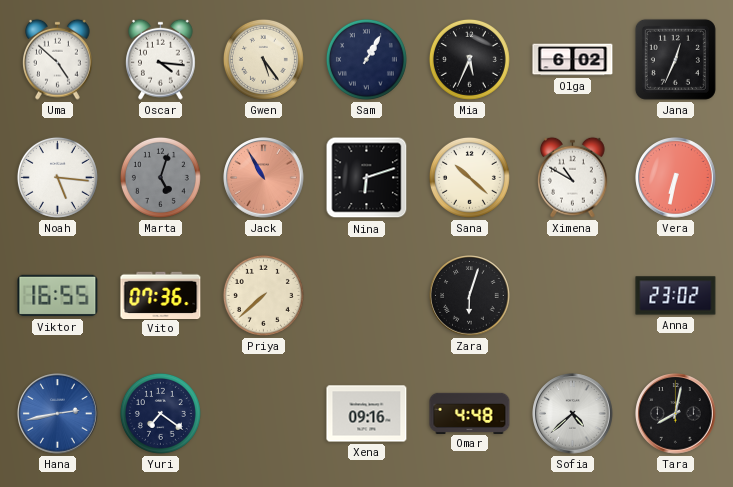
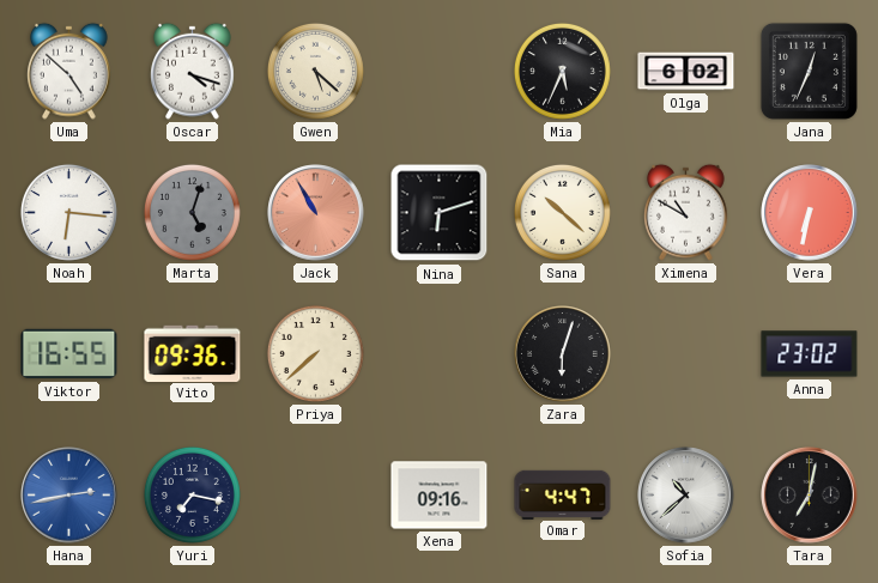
Oscar: 4:16 -> 4:18 (193, 71)
Gwen: 5:24 -> 5:22 (315, 71)
Sam: 1:05 -> none (366, 59)
Noah: 5:16 -> 6:16 (68, 212)
Vito: 07:36 -> 09:36 (193, 353)
Yuri: 7:21 -> 7:17 (192, 494)
Omar: 4:48 -> 4:47 (563, 494)
Sofia: 4:38 -> 10:38 (686, 496)
Tara: 8:02 -> 7:02 (810, 496)
